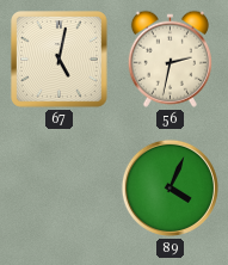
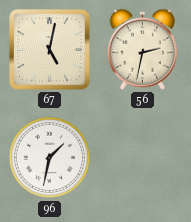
96: none -> 1:32 (50, 158)
89: 4:04 -> none (170, 187)
